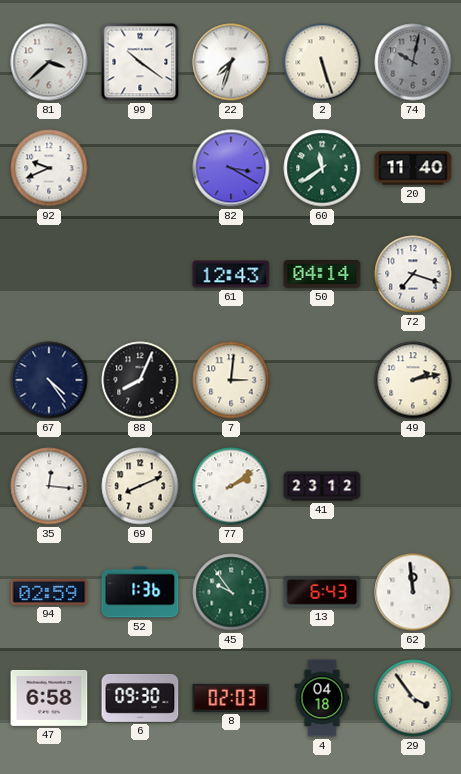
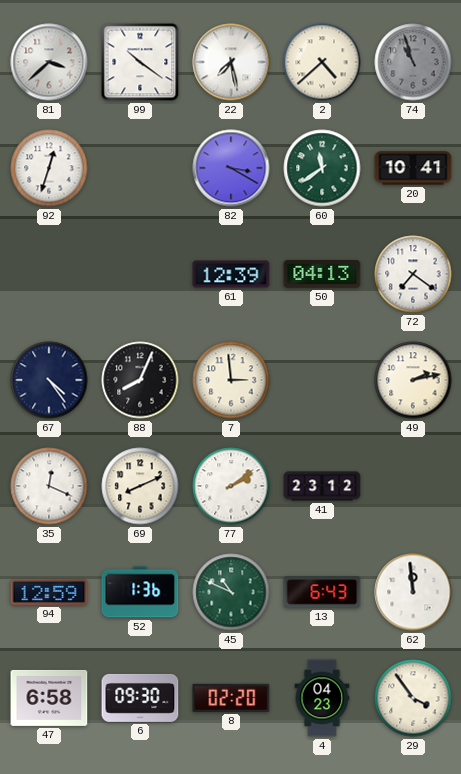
22: 7:33 -> 7:28 (231, 62)
2: 5:27 -> 4:38 (322, 62)
74: 10:02 -> 10:57 (413, 62)
92: 9:41 -> 12:33 (49, 168)
20: 11:40 -> 10:41 (413, 168)
61: 12:43 -> 12:39 (231, 274)
50: 04:14 -> 04:13 (322, 274)
72: 7:18 -> 7:21 (413, 274)
7: 3:01 -> 2:59 (231, 380)
35: 12:16 -> 12:19 (49, 486)
94: 02:59 -> 12:59 (49, 592)
45: 9:54 -> 10:49 (231, 592)
8: 02:03 -> 02:20 (231, 698)
4: 04:18 -> 04:23 (322, 698)
